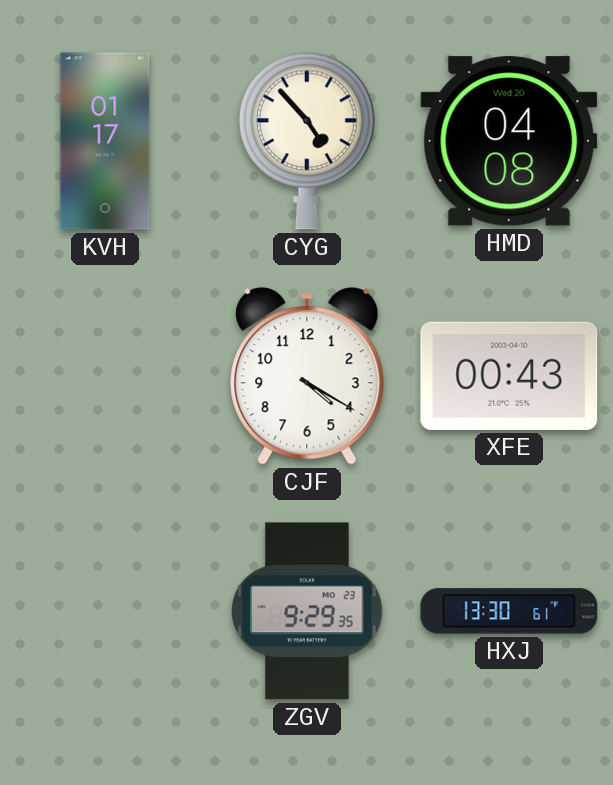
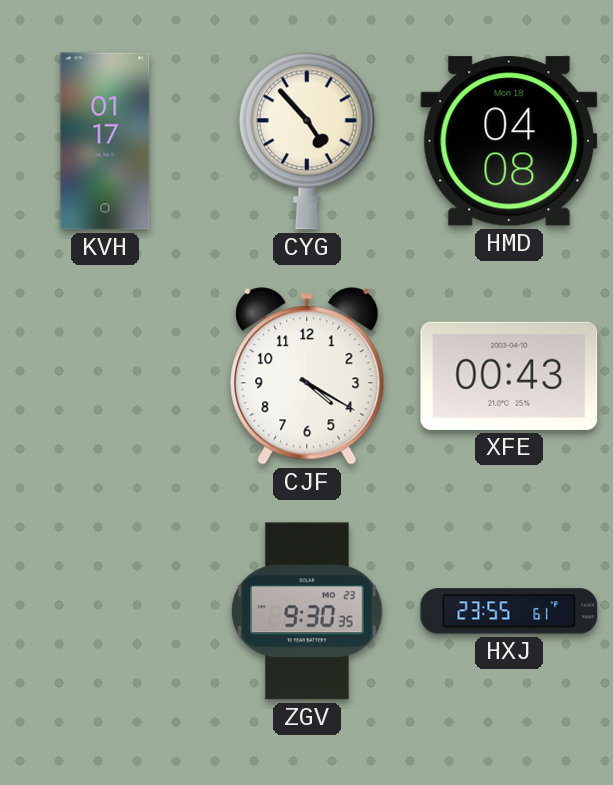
HMD date: Wed 20 -> Mon 18 (509, 141)
ZGV: 9:29 -> 9:30 (308, 611)
HXJ: 13:30 -> 23:55 (509, 611)
